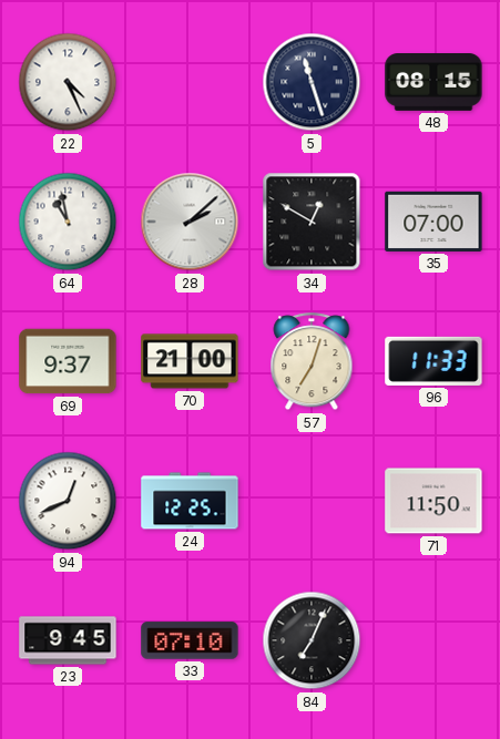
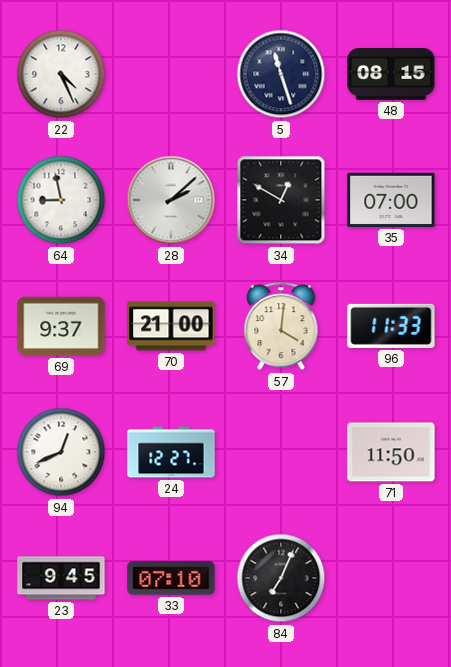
64: 10:58 -> 8:58 (61, 200)
57: 7:03 -> 4:01 (281, 327)
24: 12:25 -> 12:27 (171, 452)
